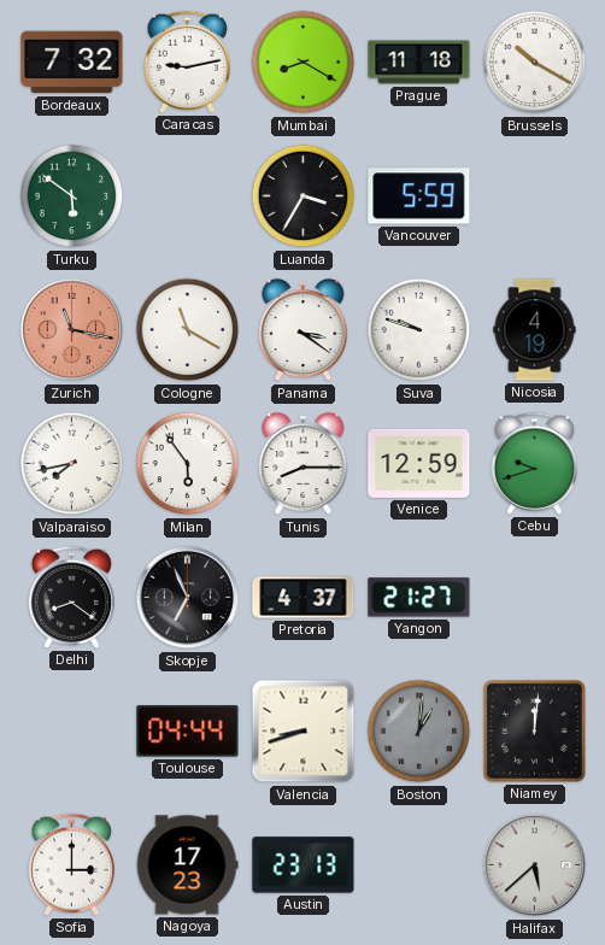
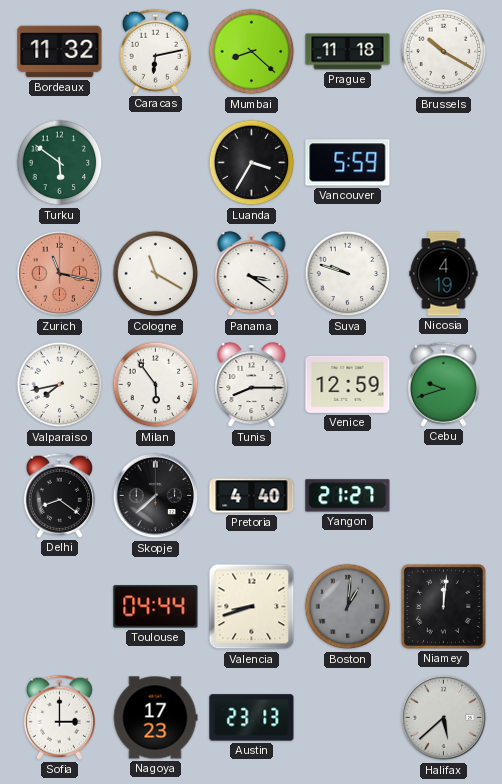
Bordeaux: 7:32 -> 11:32 (60, 52)
Caracas: 9:13 -> 6:13 (155, 51)
Mumbai: 8:20 -> 8:22 (252, 52)
Skopje: 6:56 -> 7:38 (156, 496)
Pretoria: 4:37 -> 4:40 (252, 496)
